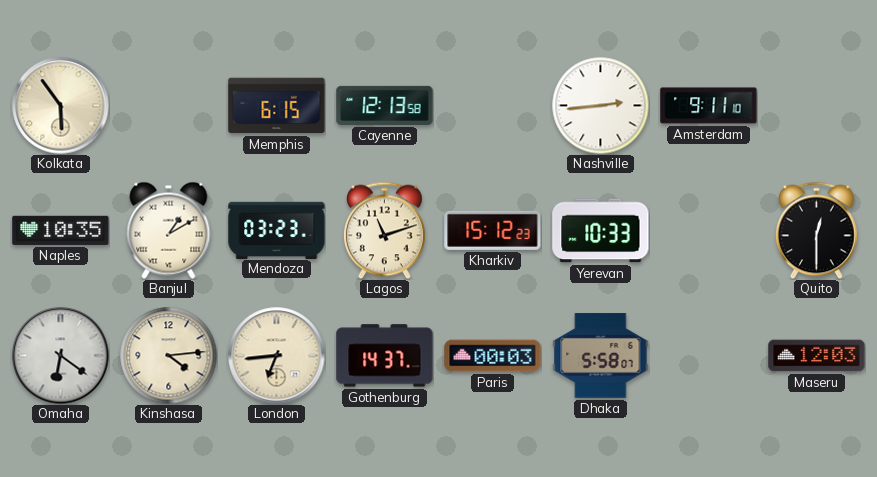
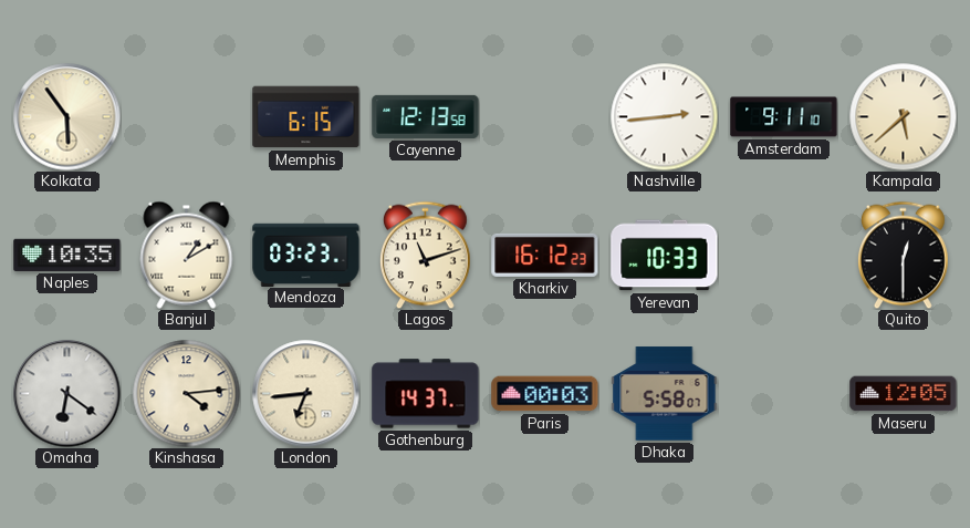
Kampala: none -> 5:38 (903, 116)
Kharkiv: 15:12 -> 16:12 (545, 255)
Maseru: 12:03 -> 12:05 (904, 394)
